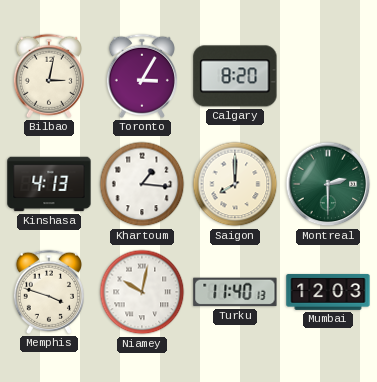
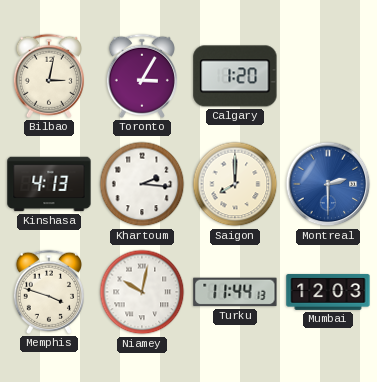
Calgary: 8:20 -> 1:20 (235, 76)
Khartoum: 1:16 -> 2:16 (142, 184)
Montreal dial: green -> blue (328, 184)
Turku: 11:40 -> 11:44 (235, 292)
